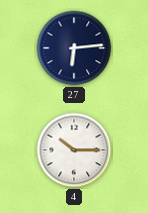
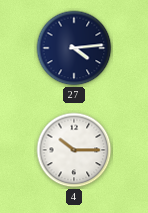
27: 6:14 -> 4:14 (74, 48)
